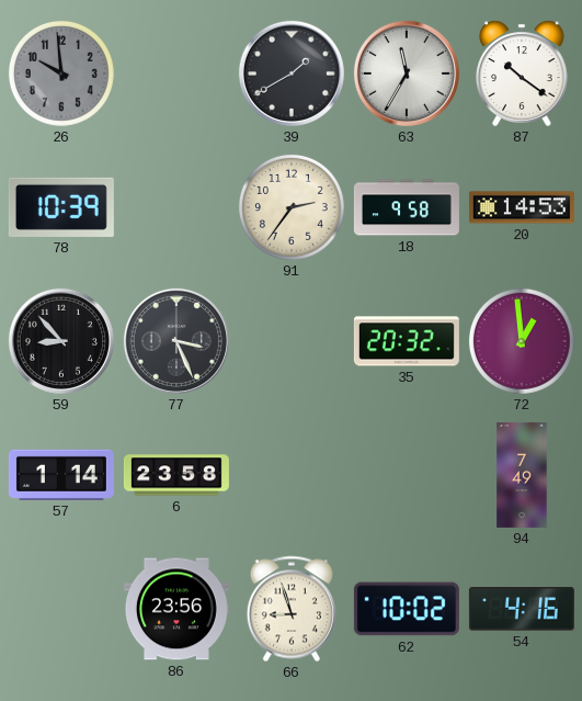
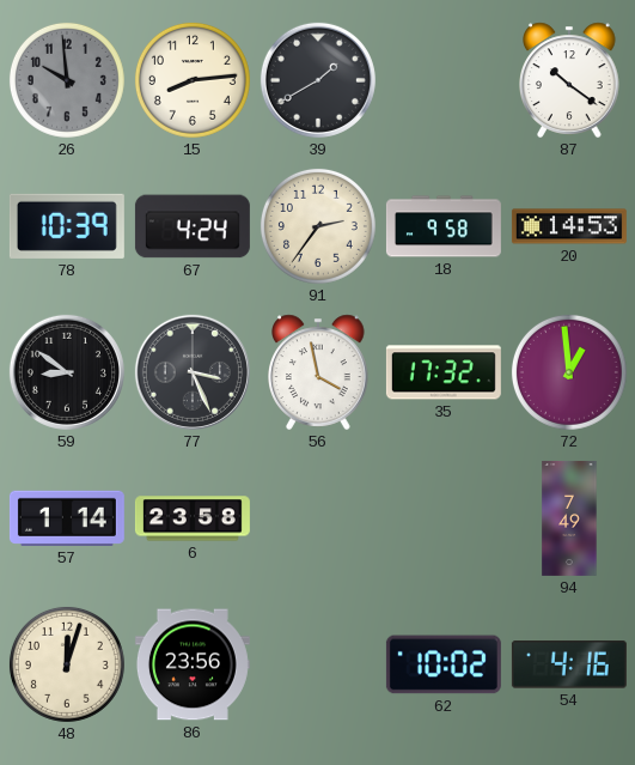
15: none -> 8:14 (193, 80)
63: 11:35 -> none (407, 74)
67: none -> 4:24 (193, 226)
59: 8:53 -> 8:51 (67, 372)
56: none -> 3:58 (319, 372)
35: 20:32 -> 17:32 (444, 372)
48: none -> 12:03 (67, 664)
66: 8:57 -> none (292, 609)
